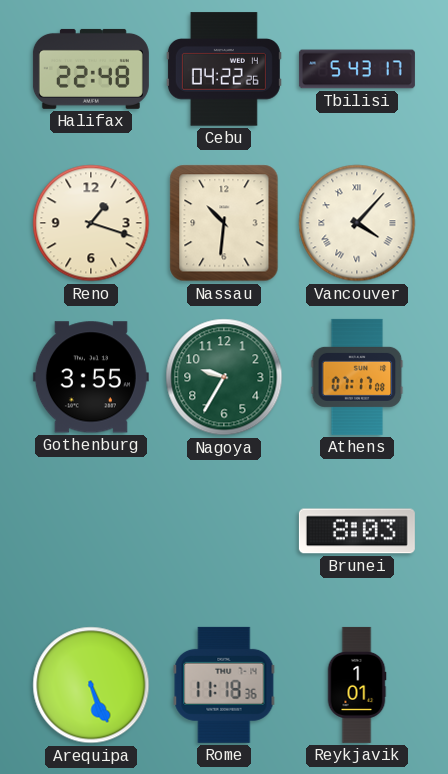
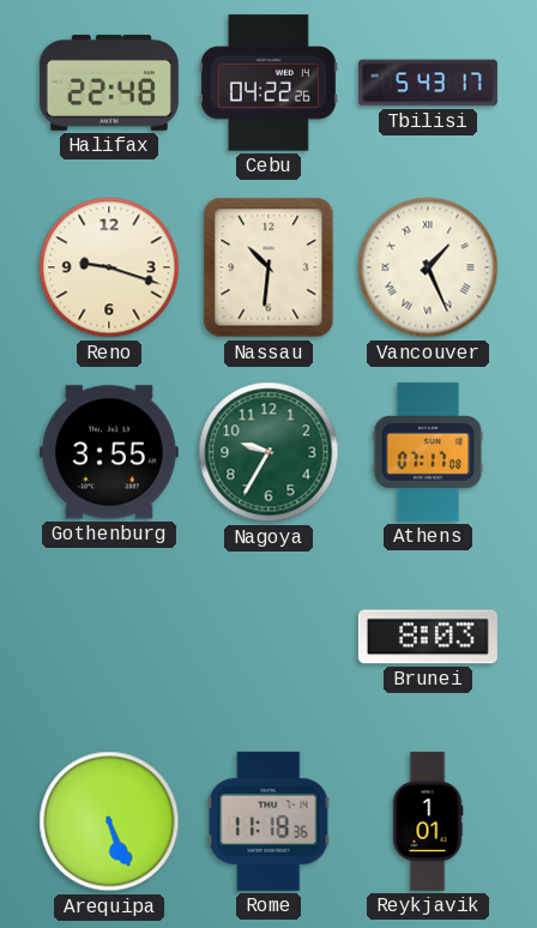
Reno: 1:18 -> 9:18 (109, 267)
Vancouver: 4:07 -> 1:26 (428, 267)
